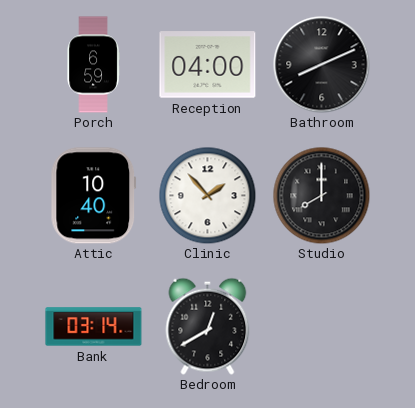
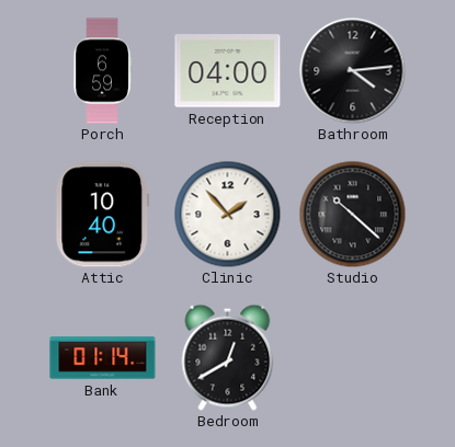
Bathroom: 8:11 -> 4:14 (353, 71)
Studio: 8:00 -> 10:22 (352, 214)
Bank: 03:14 -> 01:14 (103, 358)
